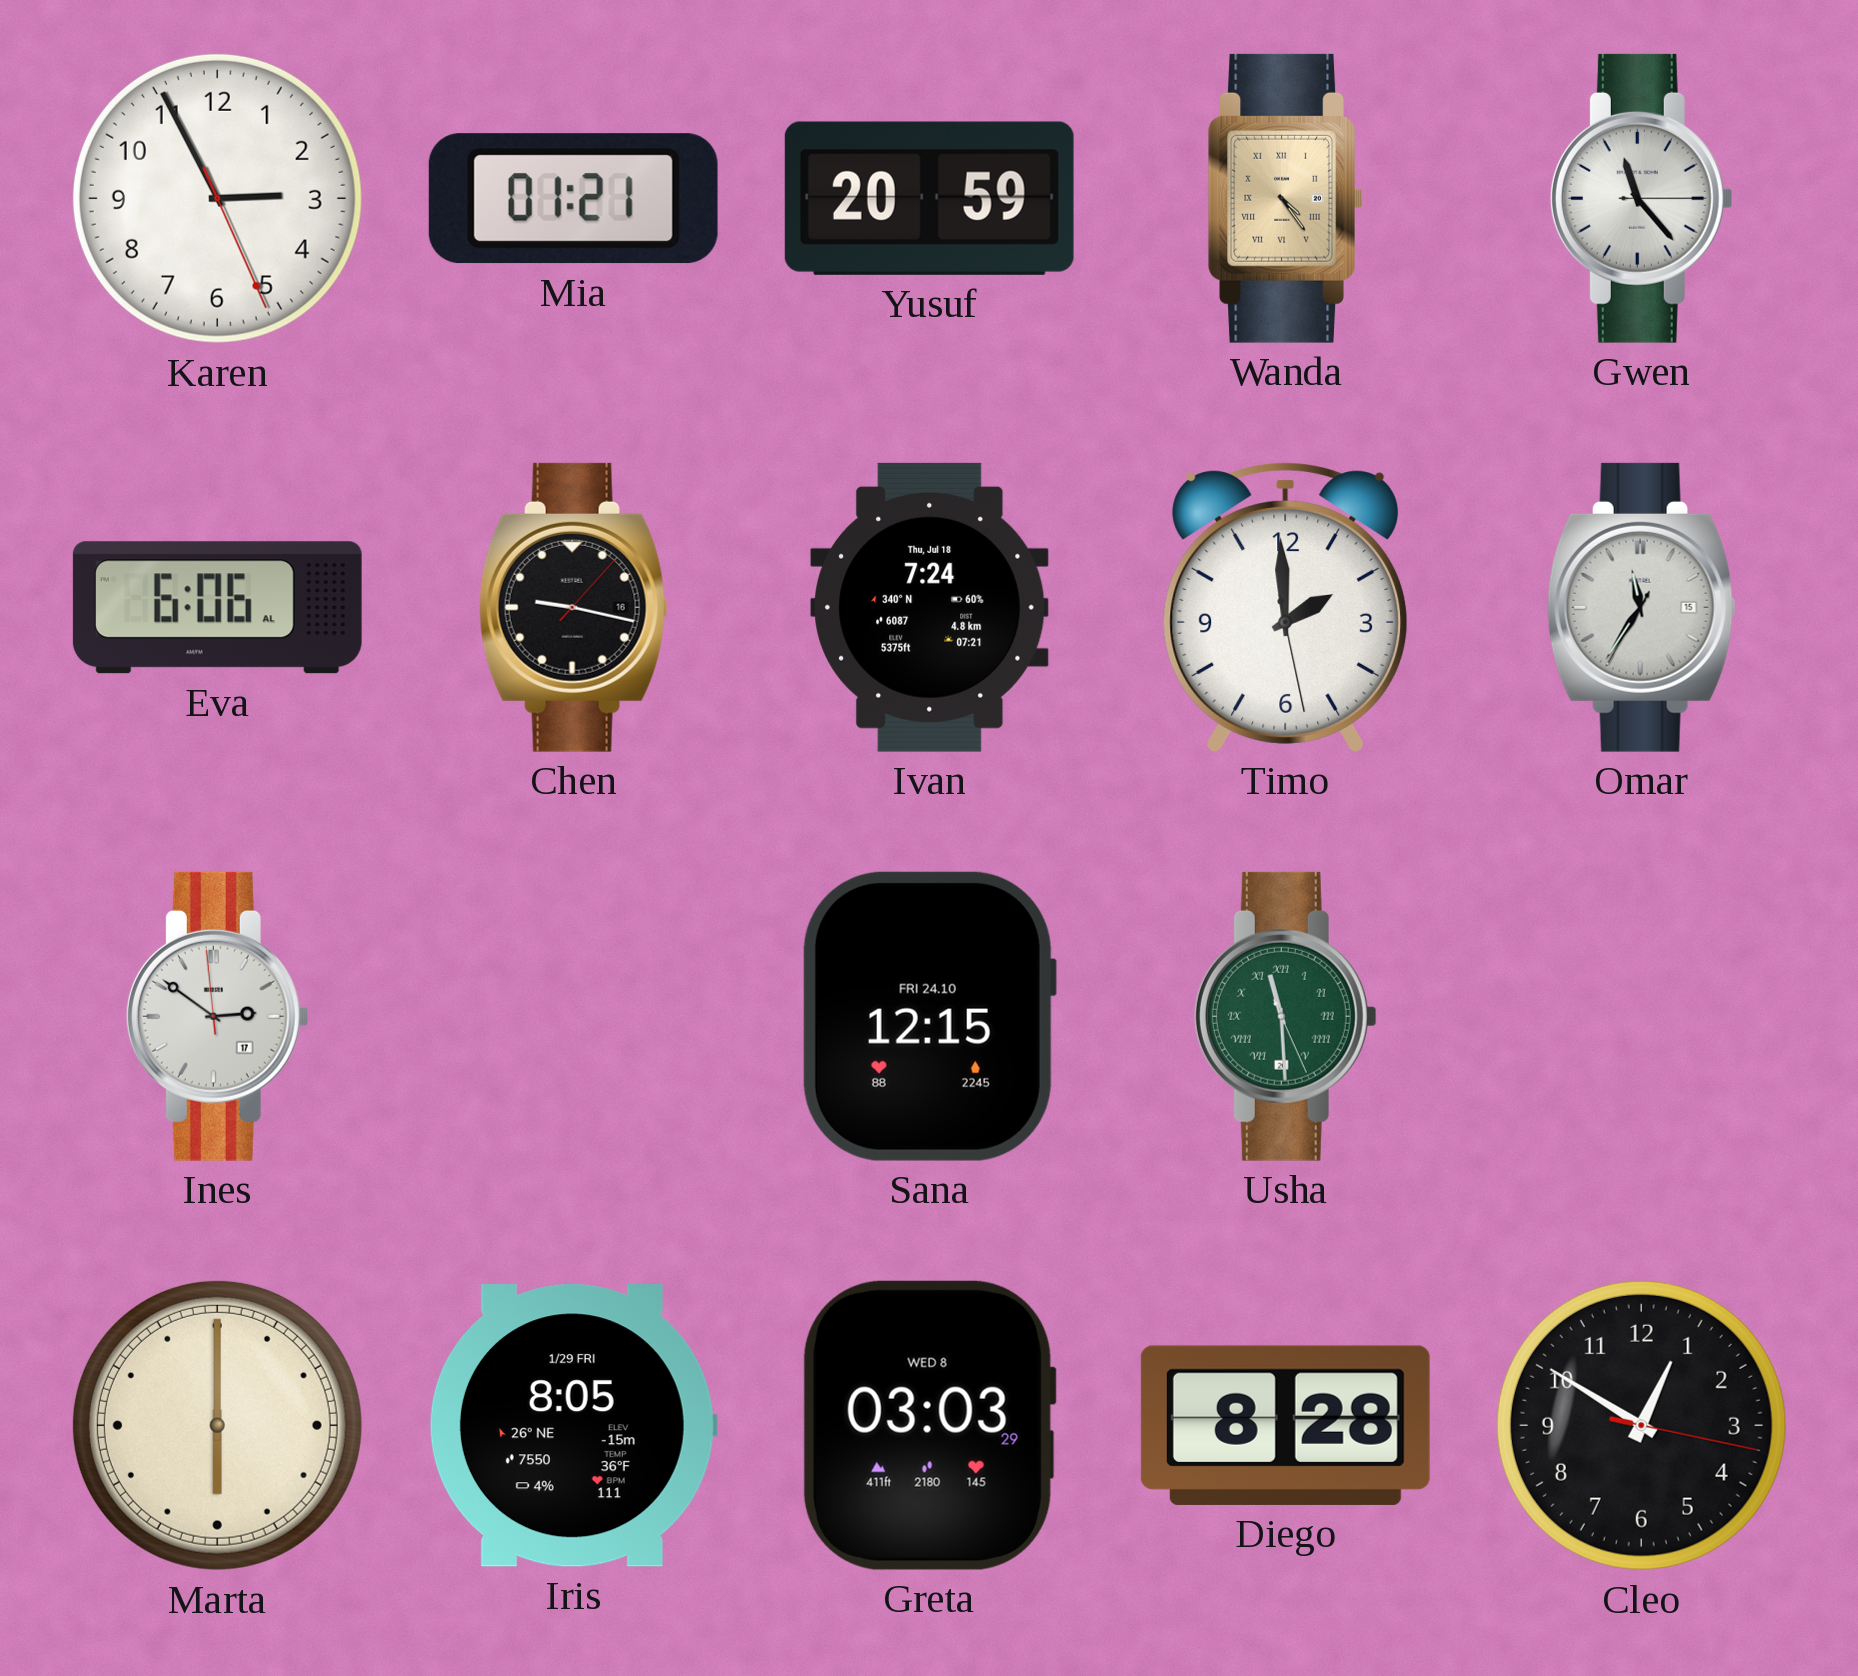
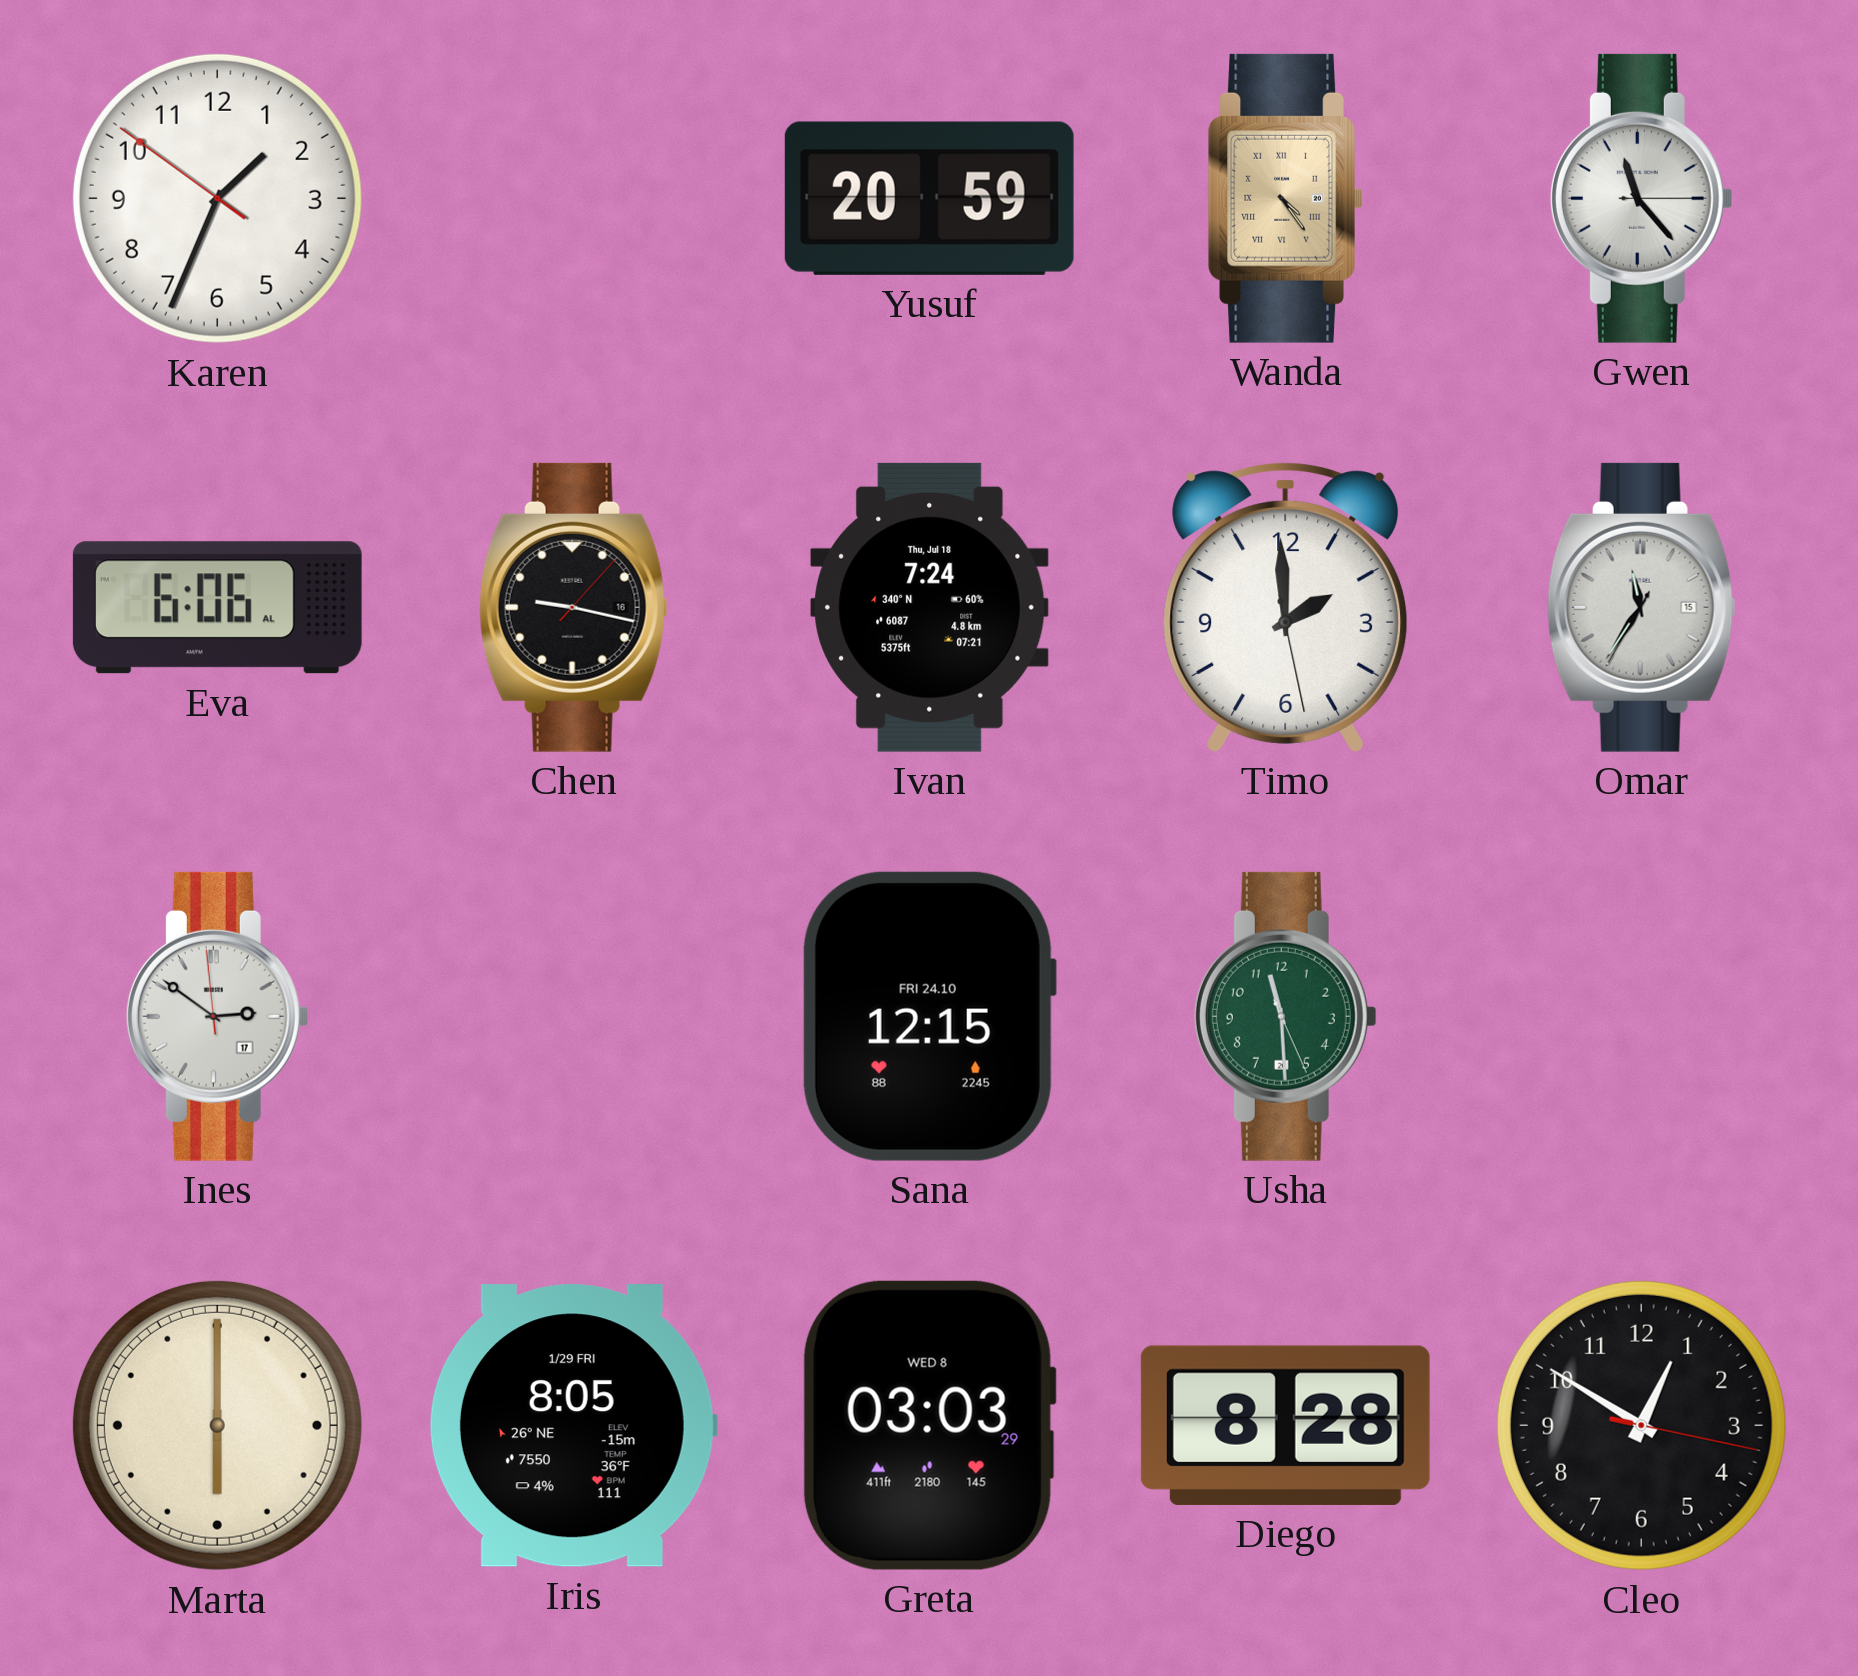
Karen: 2:55 -> 1:33 (217, 198)
Mia: 01:21 -> none (573, 199)
Usha numerals: Roman -> Arabic (1285, 1016)
